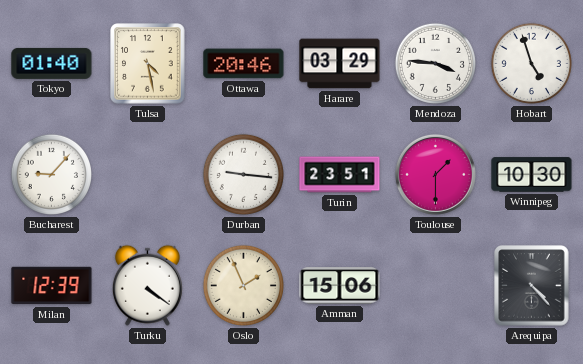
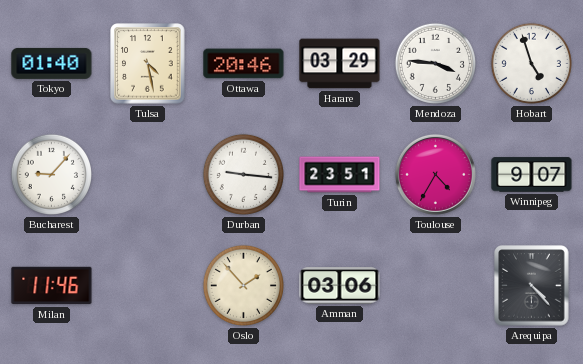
Toulouse: 1:30 -> 4:35 (435, 174)
Winnipeg: 10:30 -> 9:07 (532, 175)
Milan: 12:39 -> 11:46 (52, 286)
Turku: 4:21 -> none (147, 285)
Oslo: 1:56 -> 1:53 (243, 285)
Amman: 15:06 -> 03:06 (340, 286)
